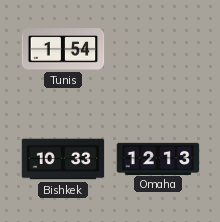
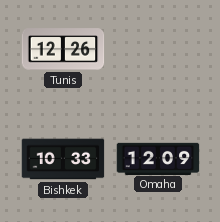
Tunis: 1:54 -> 12:26 (63, 49)
Omaha: 12:13 -> 12:09 (158, 158)
